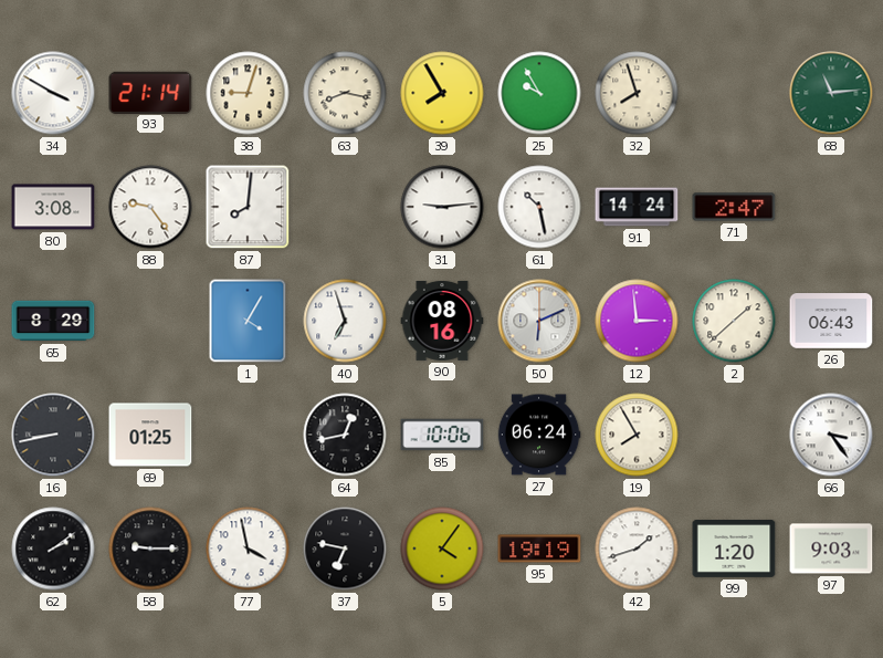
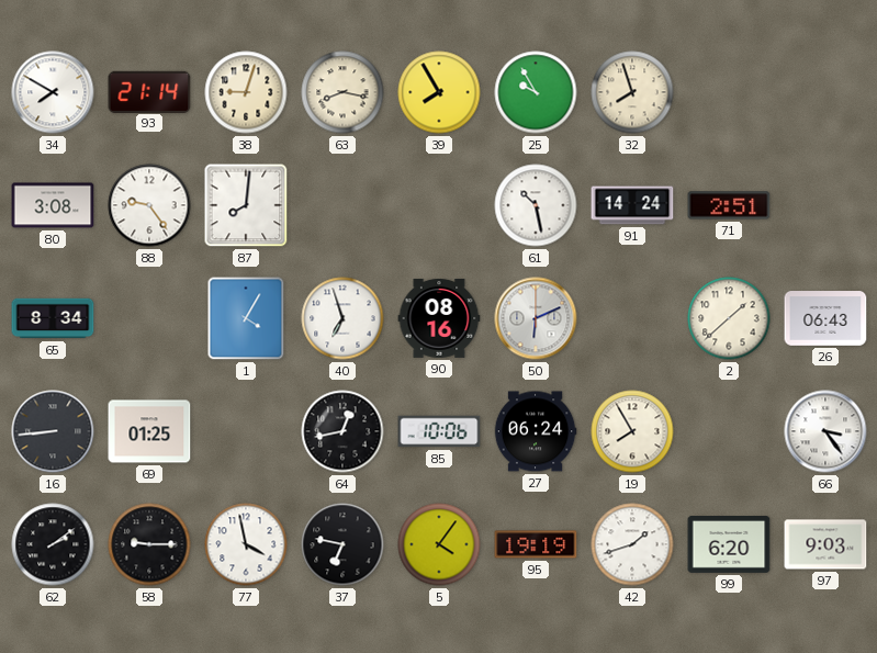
34: 3:50 -> 7:50 (53, 92)
68: 11:14 -> none (831, 93)
31: 9:14 -> none (442, 207)
71: 2:47 -> 2:51 (729, 205)
65: 8:29 -> 8:34 (53, 318)
12: 2:59 -> none (637, 321)
16: 8:43 -> 8:44 (53, 431)
99: 1:20 -> 6:20 (729, 545)
